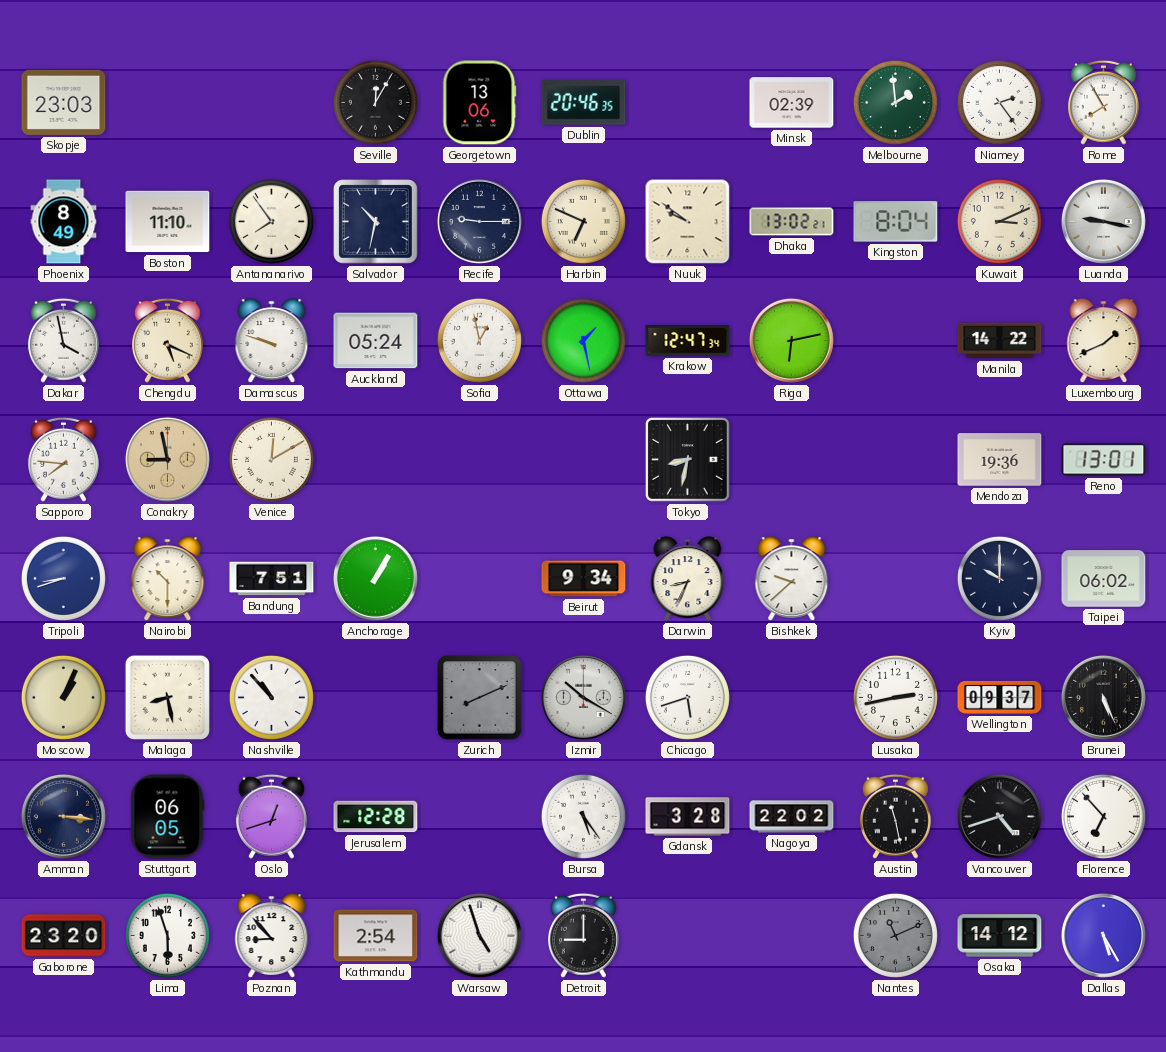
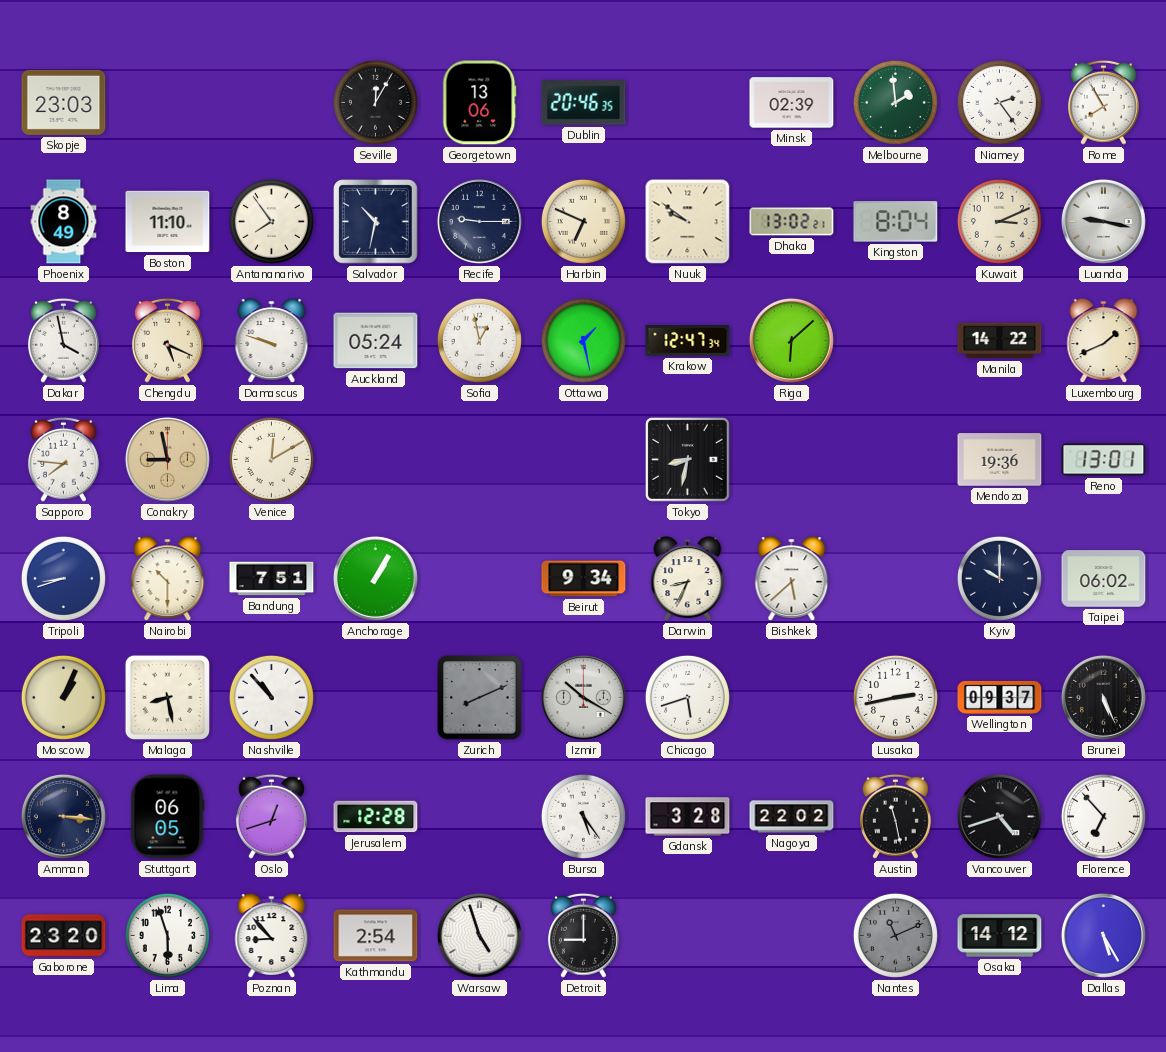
Riga: 6:13 -> 6:08 (791, 340)
Bishkek: 9:38 -> 5:38 (792, 579)
